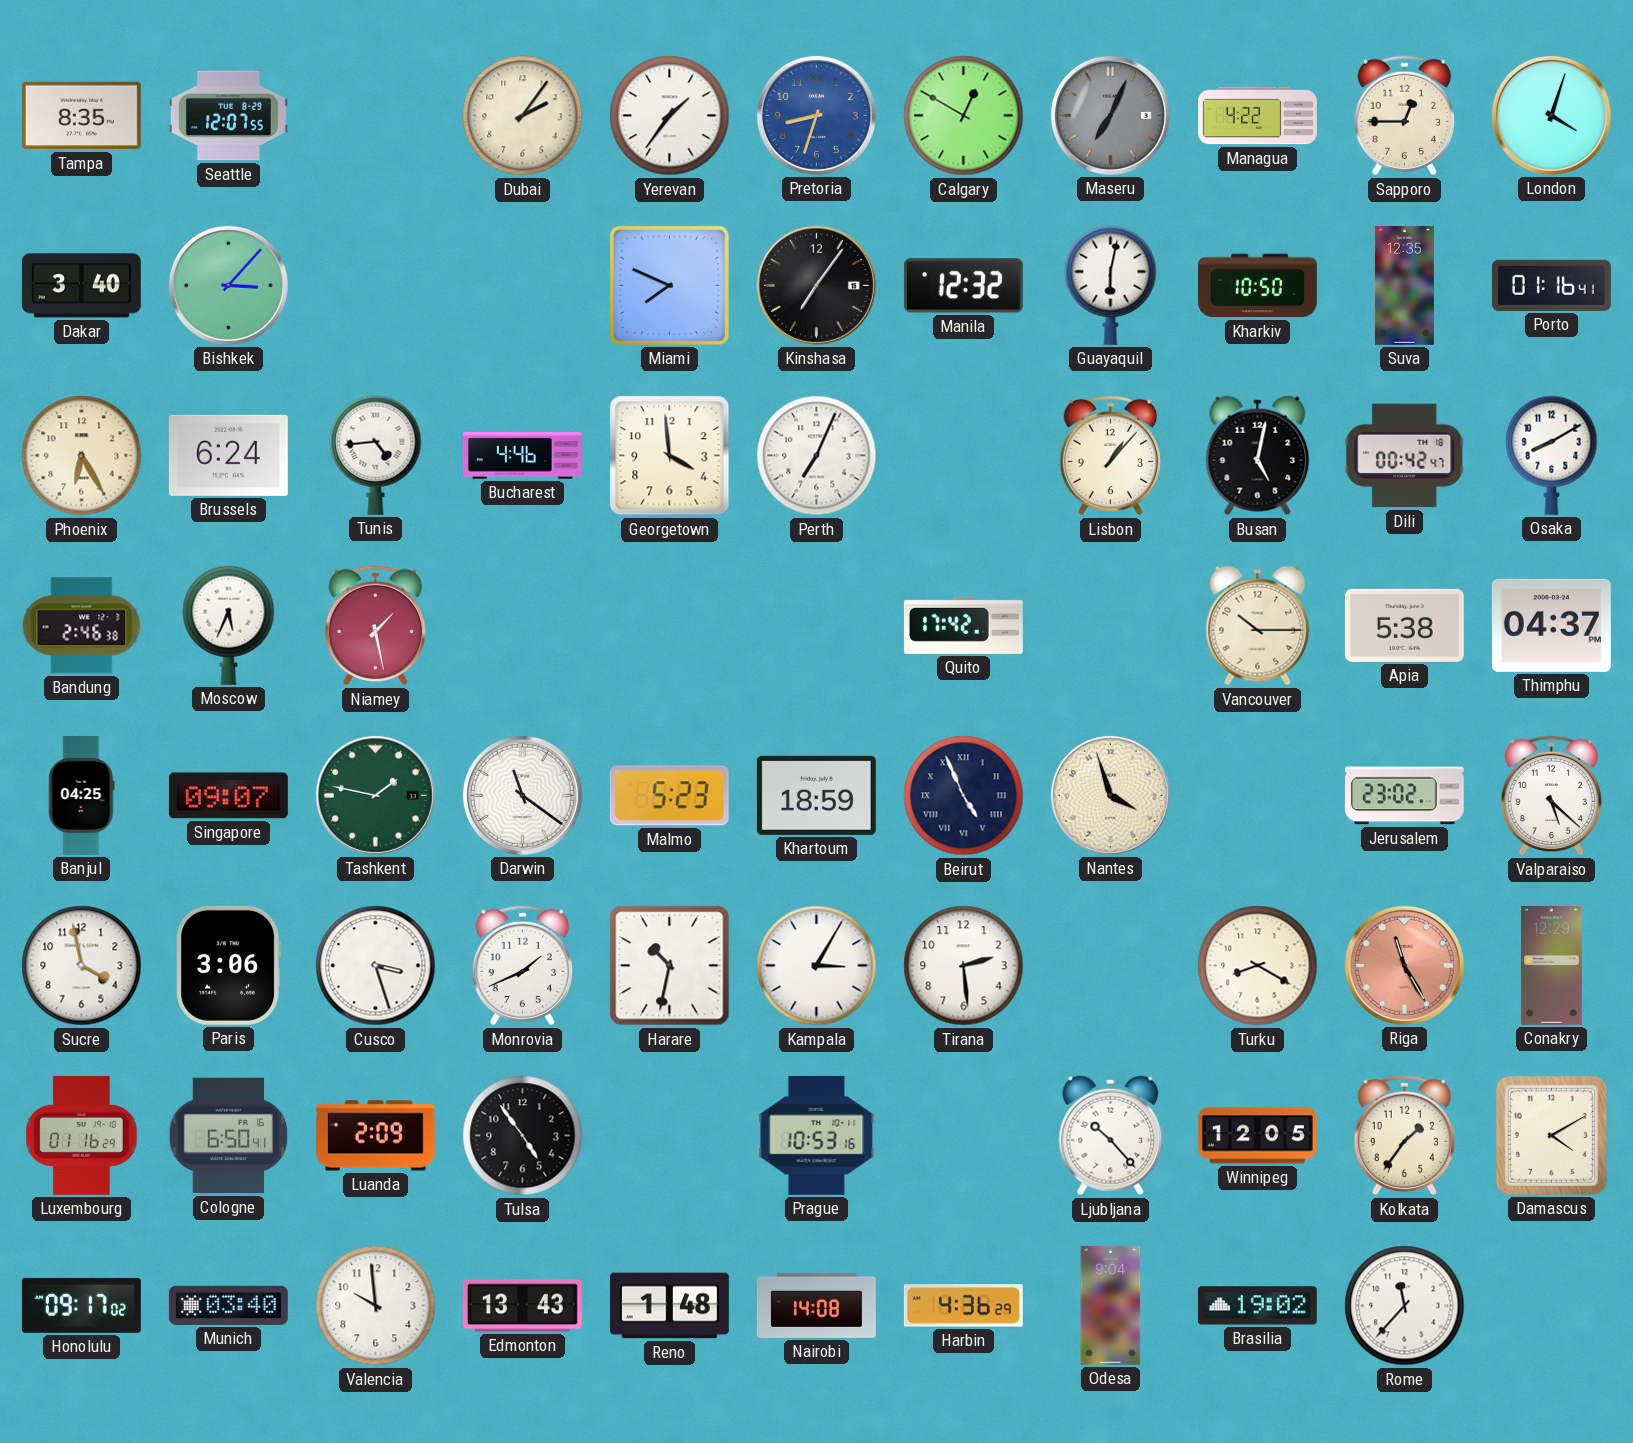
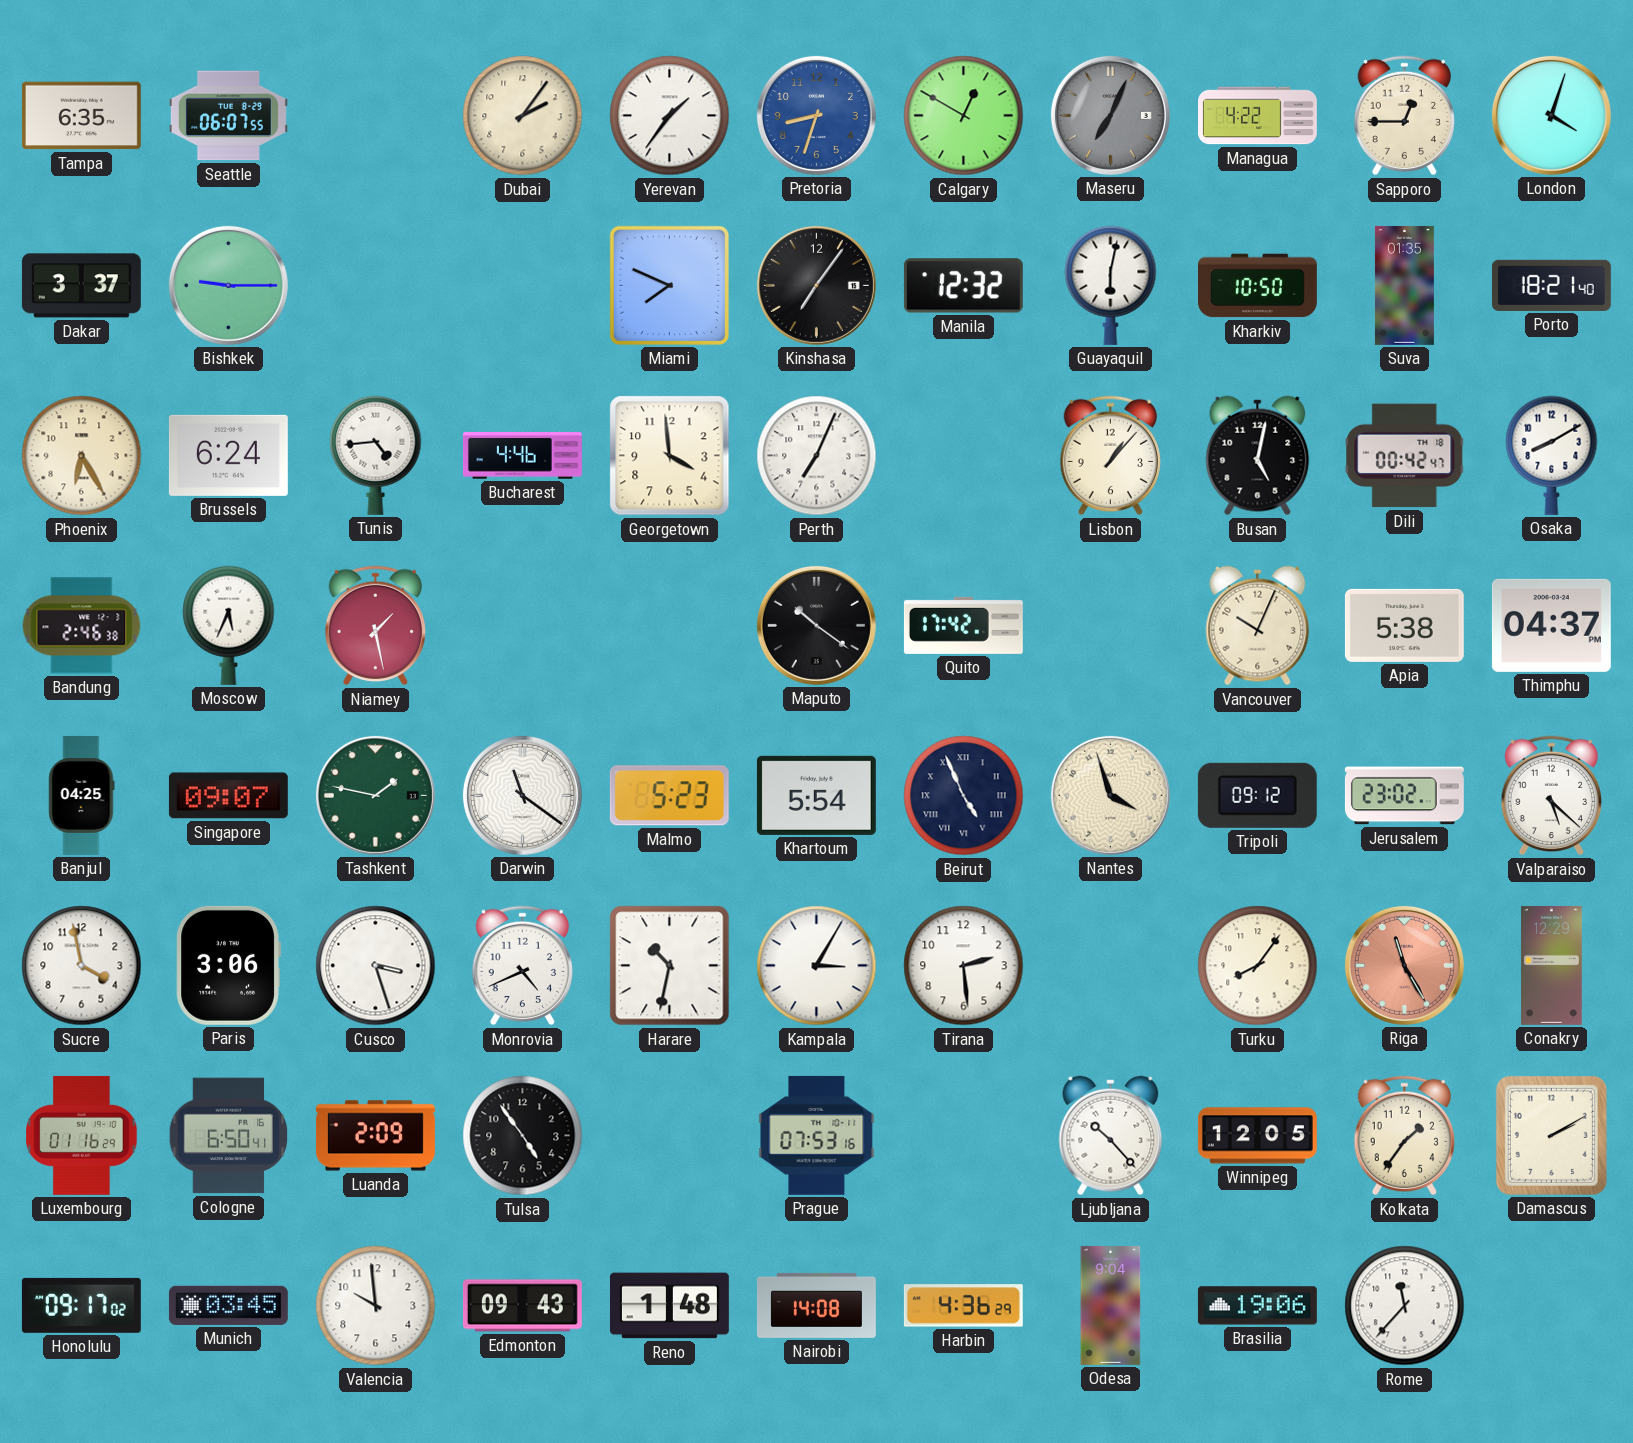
Tampa: 8:35 -> 6:35 (81, 116)
Seattle: 12:07 -> 06:07 (228, 116)
Dakar: 3:40 -> 3:37 (81, 286)
Bishkek: 3:07 -> 9:15 (228, 285)
Suva: 12:35 -> 01:35 (1404, 285)
Porto: 01:16 -> 18:21 (1551, 285)
Maputo: none -> 10:21 (816, 625)
Vancouver: 10:15 -> 10:04 (1258, 626)
Khartoum: 18:59 -> 5:54 (816, 795)
Tripoli: none -> 09:12 (1257, 795)
Monrovia: 1:41 -> 4:41 (522, 966)
Turku: 8:20 -> 8:06 (1258, 966)
Prague: 10:53 -> 07:53 (817, 1135)
Damascus: 4:10 -> 2:10 (1551, 1135)
Munich: 03:40 -> 03:45 (228, 1305)
Edmonton: 13:43 -> 09:43 (522, 1306)
Brasilia: 19:02 -> 19:06 (1257, 1306)
